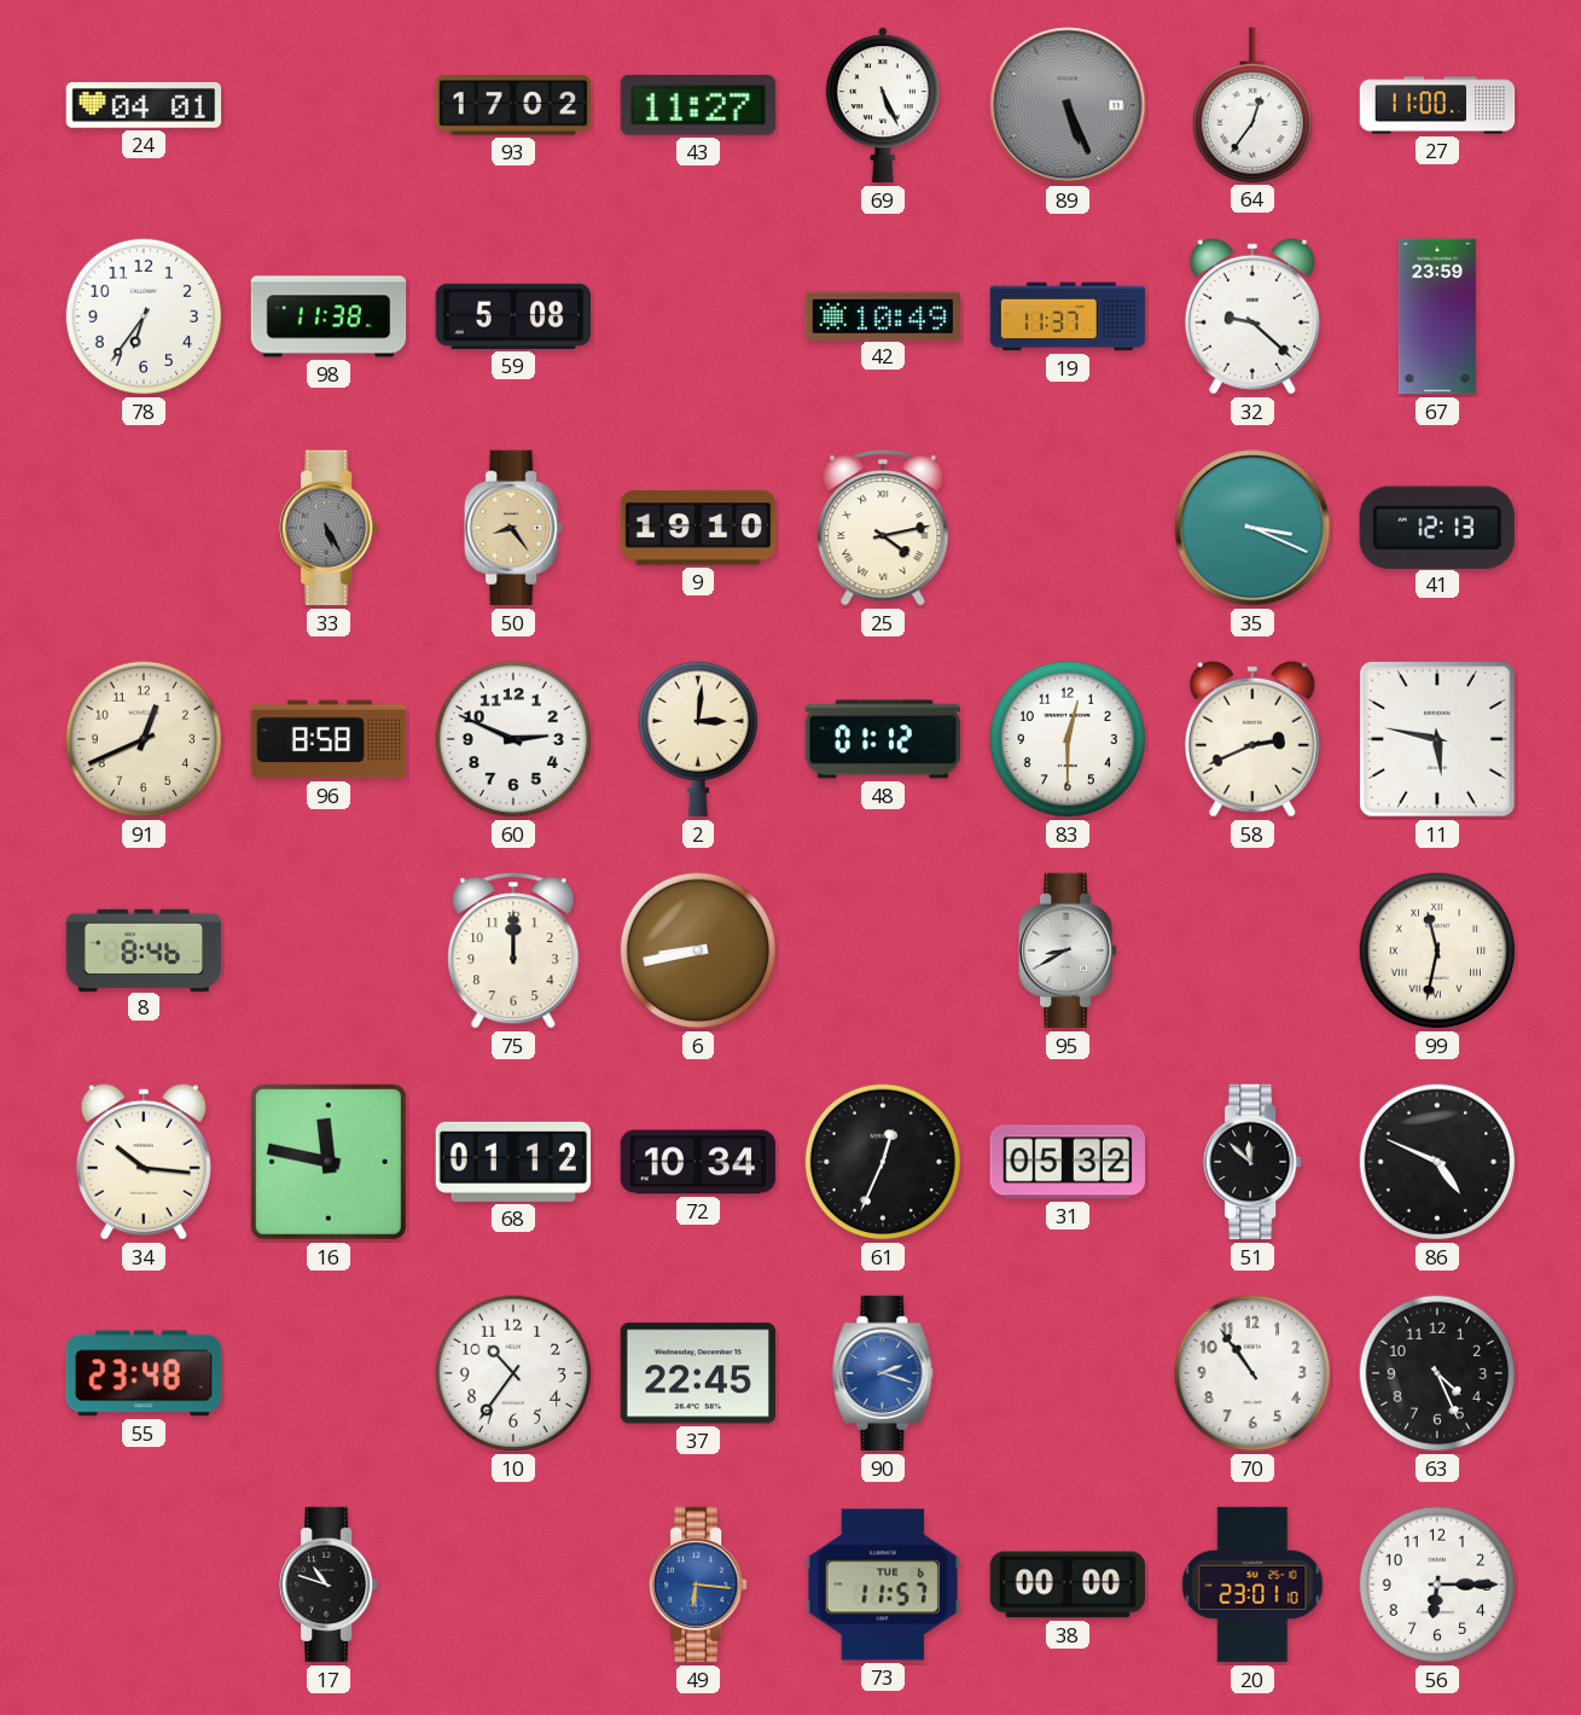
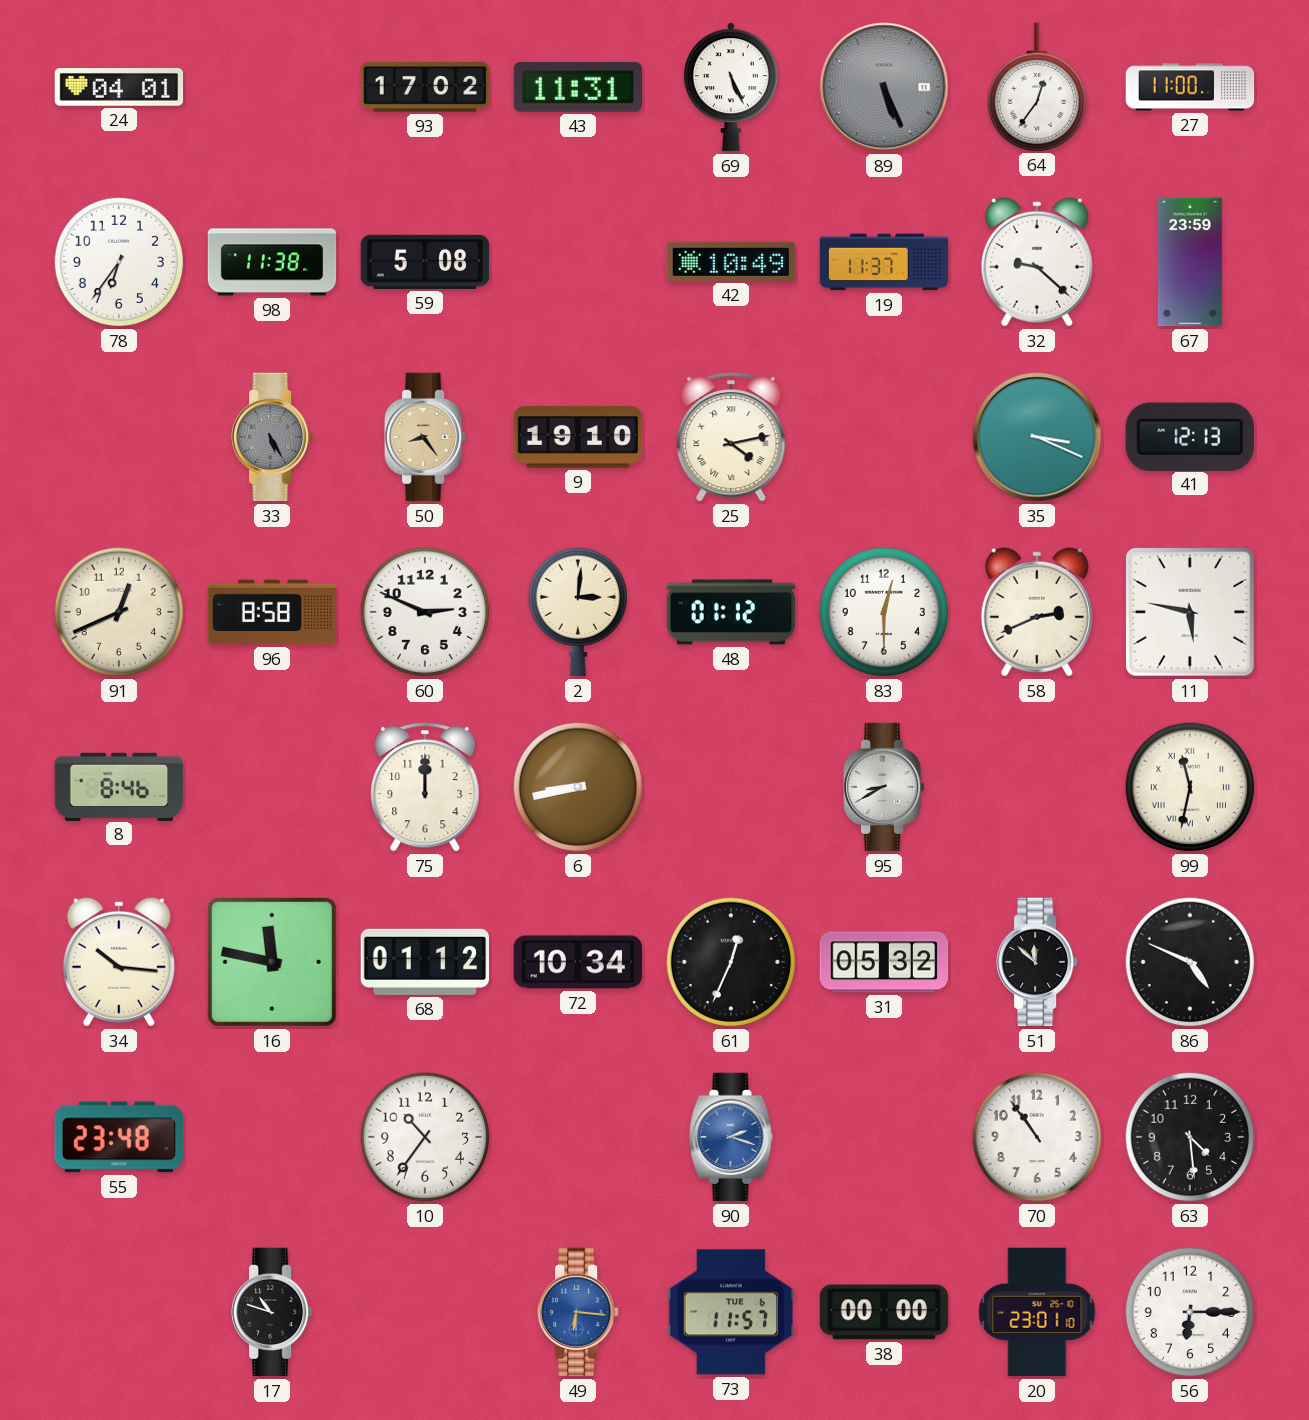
43: 11:27 -> 11:31 (578, 87)
37: 22:45 -> none (697, 1373)
63: 4:26 -> 4:29 (1190, 1137)
